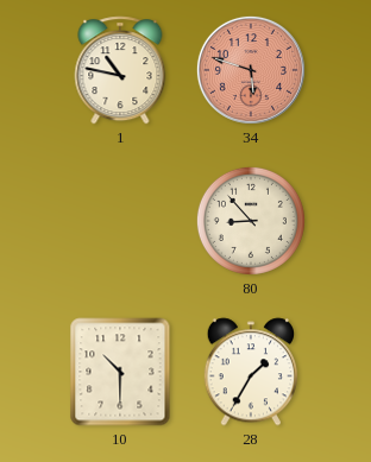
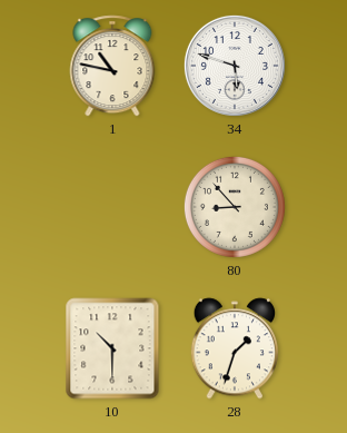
34 dial: salmon -> white (235, 66)
28: 1:35 -> 1:33 (234, 348)
